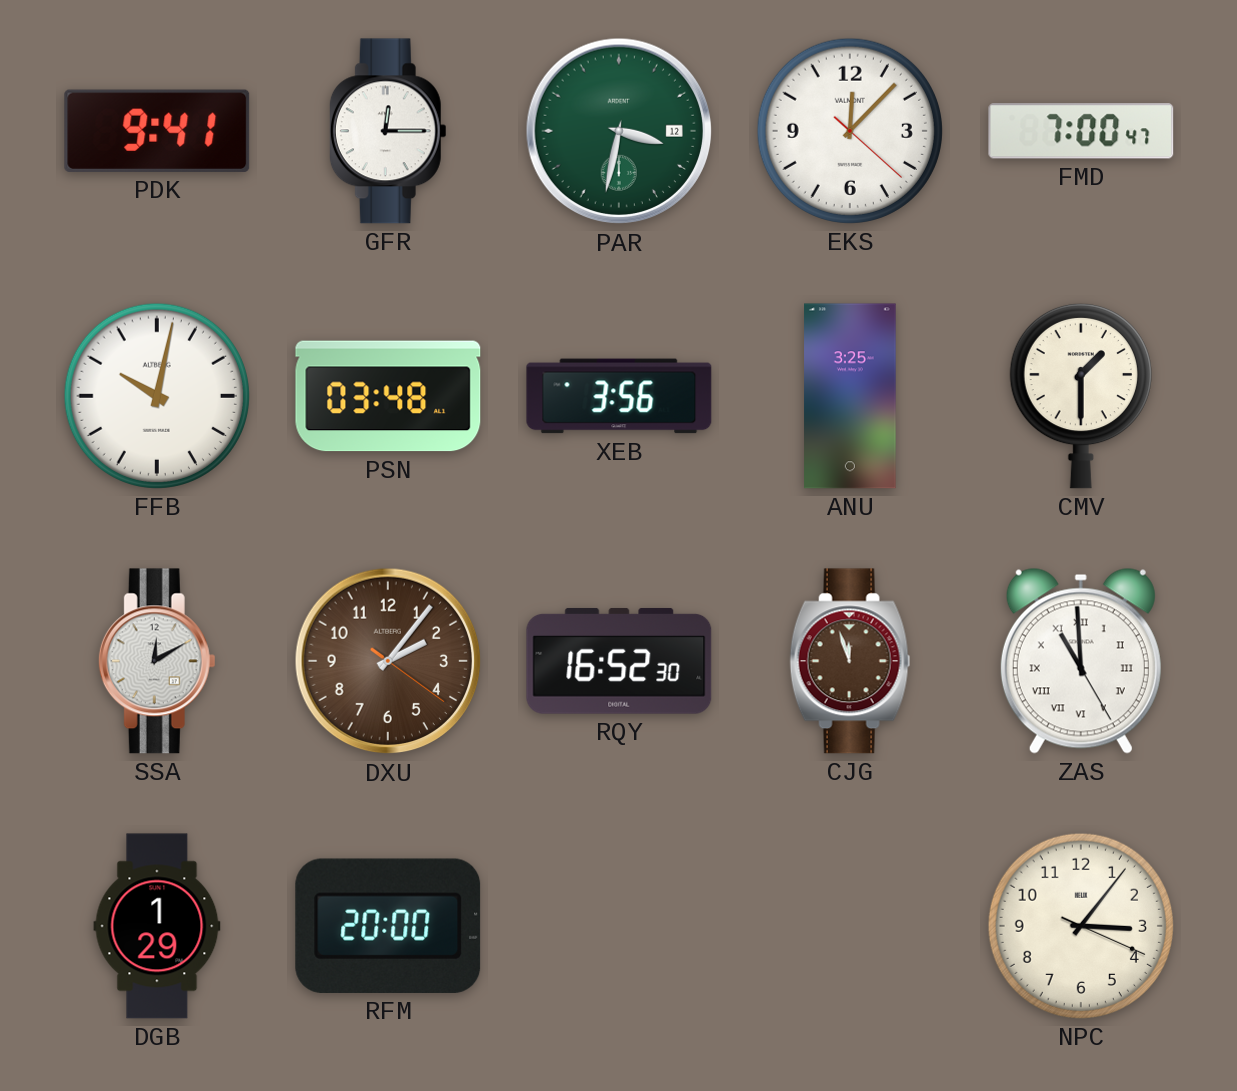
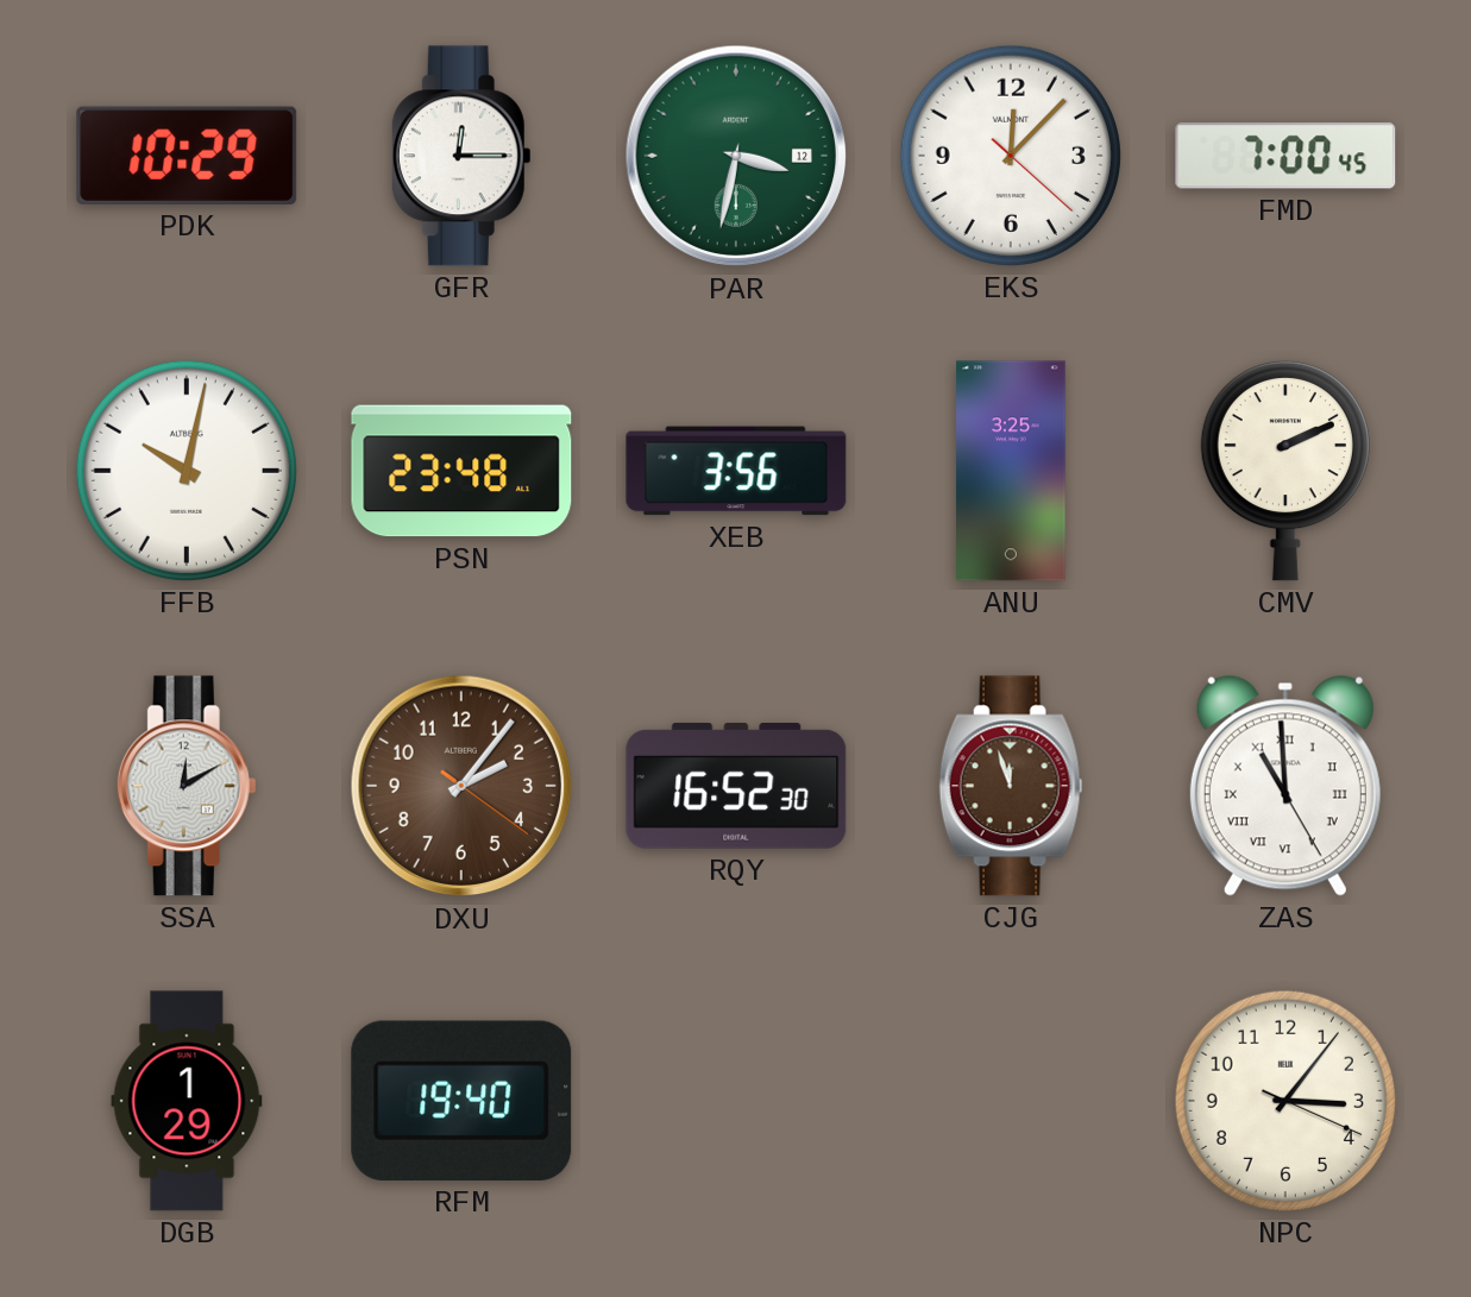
PDK: 9:41 -> 10:29 (187, 156)
FMD: 7:00:47 -> 7:00:45 (1285, 156)
PSN: 03:48 -> 23:48 (461, 471)
CMV: 1:30 -> 2:11 (1285, 471)
RFM: 20:00 -> 19:40 (461, 1101)
